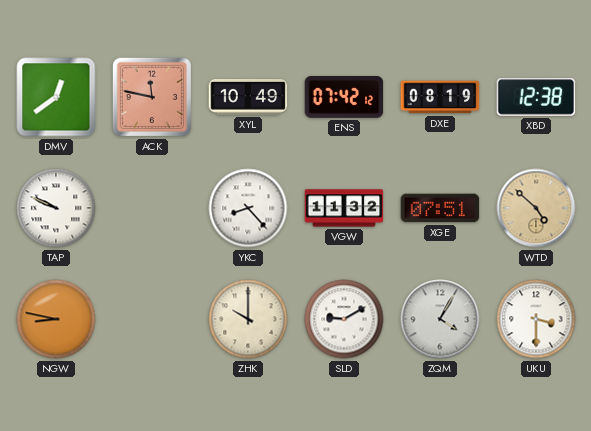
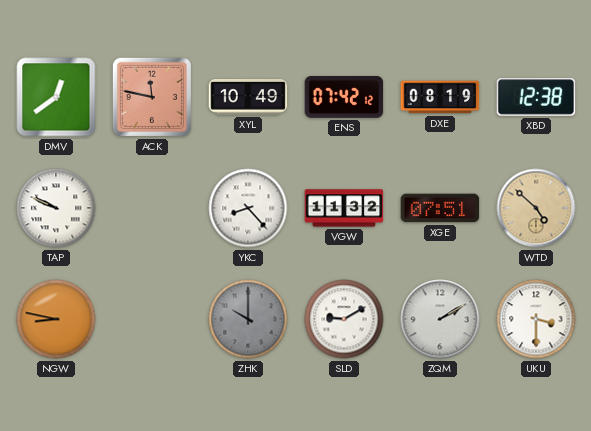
ZHK dial: cream -> grey (248, 319)
ZQM: 4:05 -> 2:10 (440, 319)
